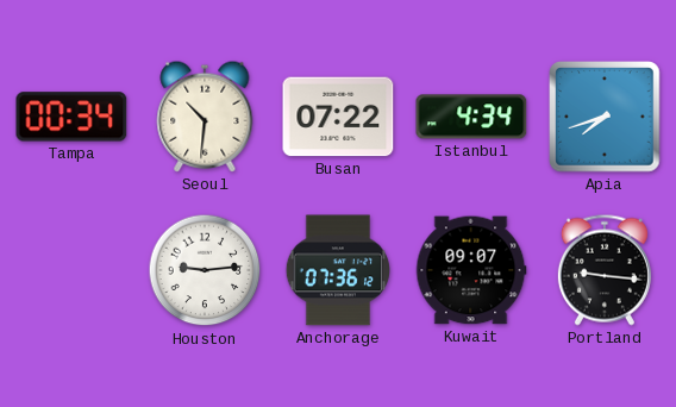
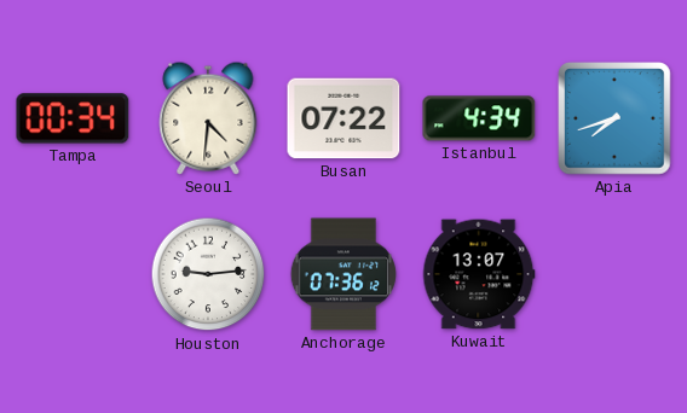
Seoul: 10:31 -> 4:31 (208, 118)
Kuwait: 09:07 -> 13:07 (479, 274)
Portland: 9:16 -> none (605, 270)
